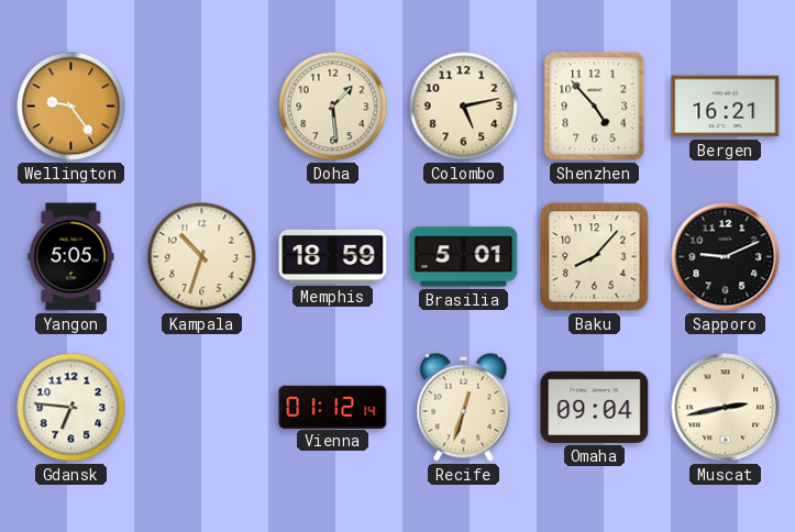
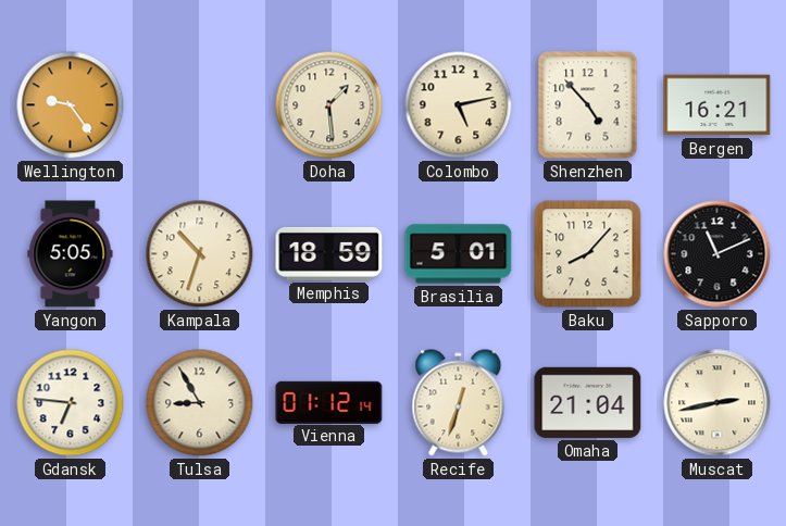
Sapporo: 9:11 -> 11:11 (718, 254)
Tulsa: none -> 8:55 (200, 403)
Omaha: 09:04 -> 21:04 (588, 402)
